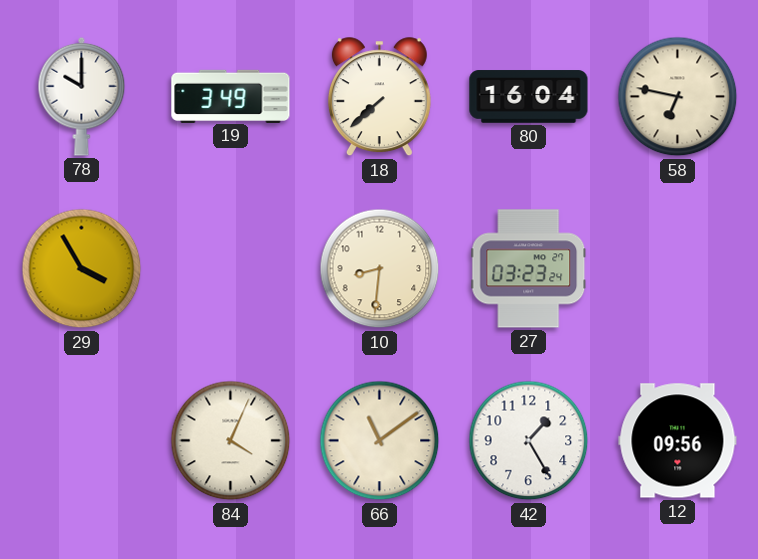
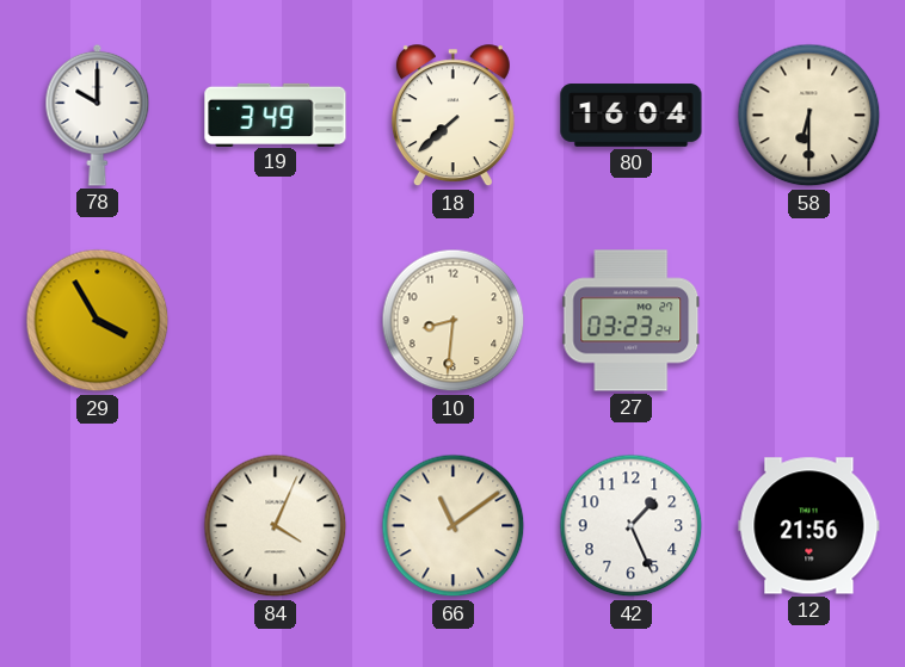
58: 6:47 -> 6:30 (809, 116)
42: 1:25 -> 1:26 (632, 526)
12: 09:56 -> 21:56 (809, 526)
